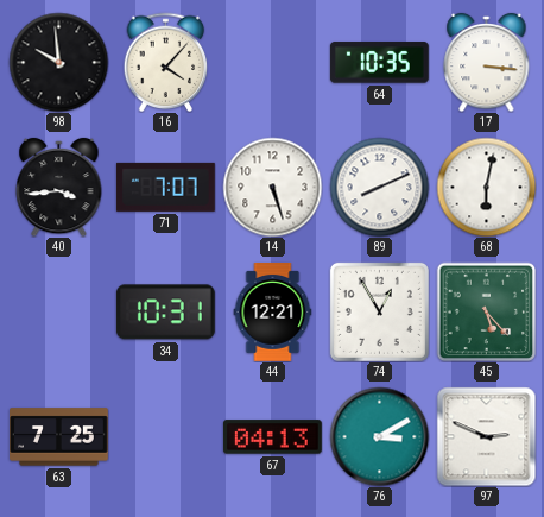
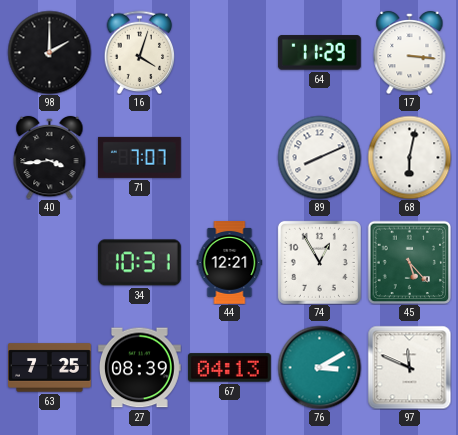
98: 9:59 -> 2:00 (49, 52)
16: 4:07 -> 4:03 (140, 52)
64: 10:35 -> 11:29 (319, 53)
14: 5:27 -> none (272, 187)
27: none -> 08:39 (140, 368)
97: 2:49 -> 11:49 (409, 367)
